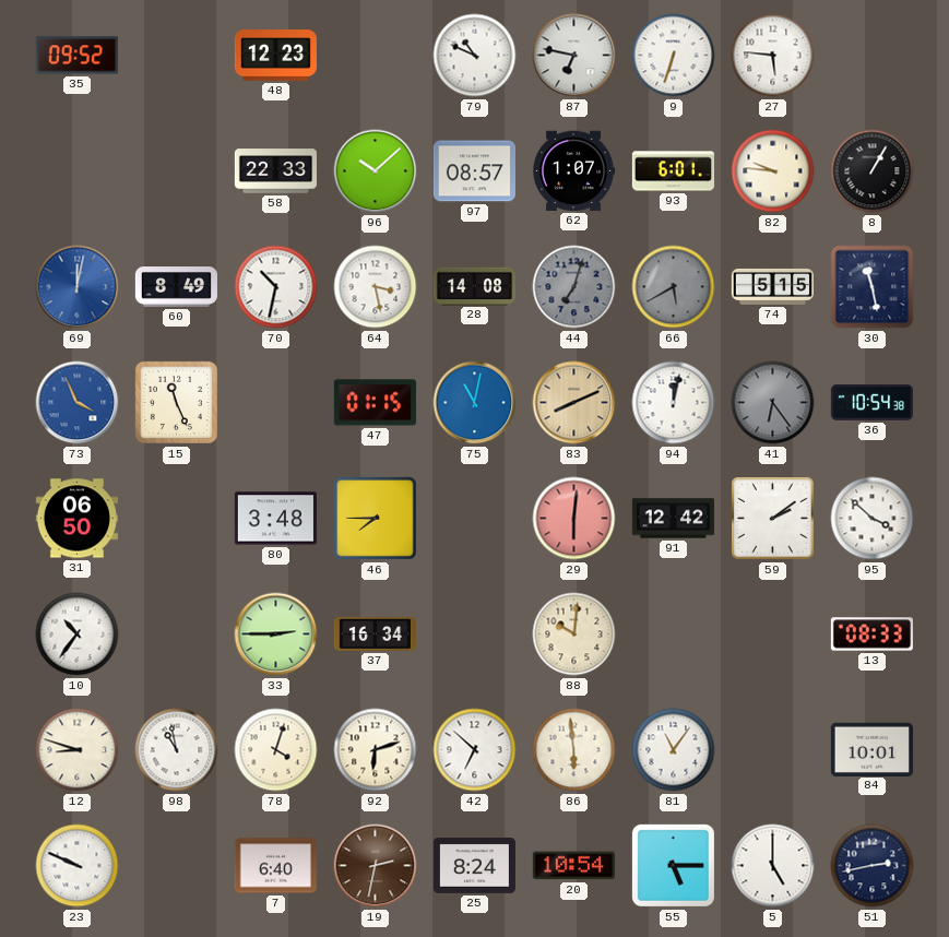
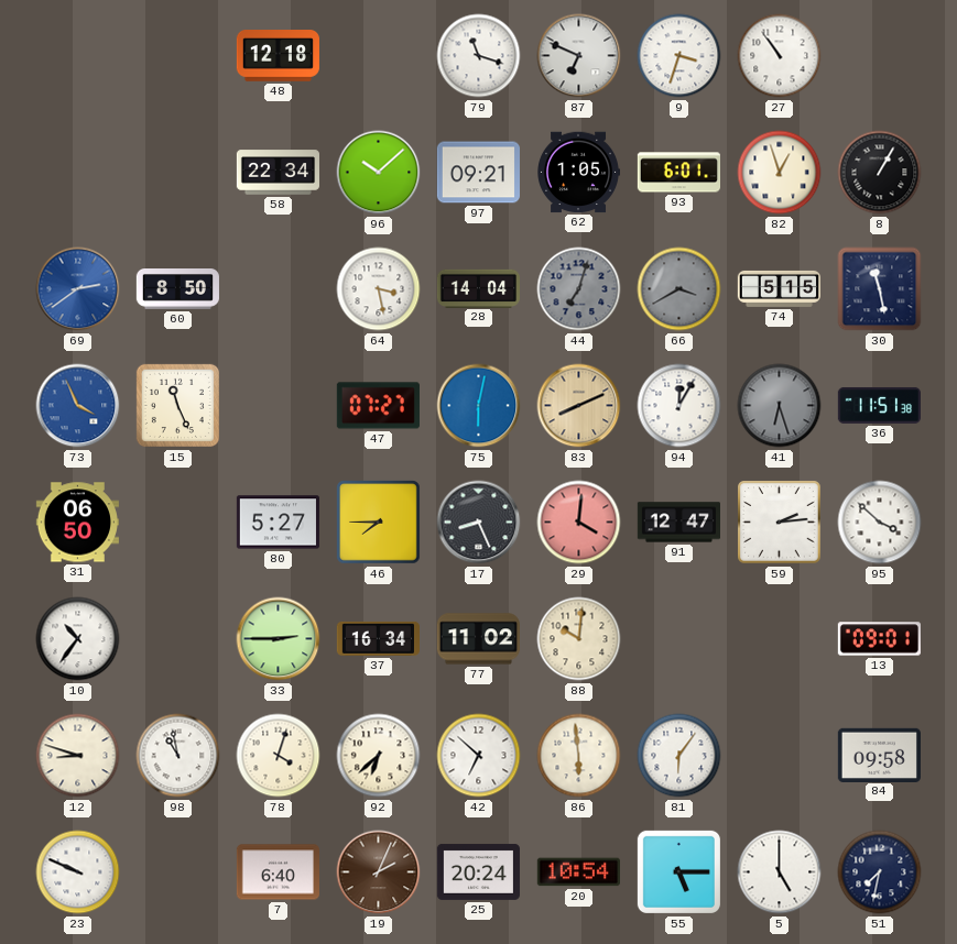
35: 09:52 -> none (76, 56)
48: 12:23 -> 12:18 (278, 56)
79: 10:49 -> 11:18 (479, 56)
87: 6:47 -> 6:49 (579, 56)
9: 6:33 -> 3:33 (679, 56)
27: 5:46 -> 10:54 (780, 56)
58: 22:33 -> 22:34 (278, 173)
97: 08:57 -> 09:21 (478, 173)
62: 1:07 -> 1:05 (579, 173)
82: 9:46 -> 12:57 (780, 173)
69: 12:02 -> 2:39 (78, 289)
60: 8:49 -> 8:50 (177, 289)
70: 10:32 -> none (276, 287)
28: 14:08 -> 14:04 (478, 288)
66: 5:40 -> 3:40 (679, 289)
47: 01:15 -> 07:27 (378, 406)
75: 11:02 -> 6:02 (479, 406)
94: 12:02 -> 12:05 (679, 406)
41: 6:24 -> 6:27 (780, 406)
36: 10:54 -> 11:51 (879, 406)
80: 3:48 -> 5:27 (278, 523)
17: none -> 8:26 (479, 523)
29: 6:01 -> 4:01 (579, 523)
91: 12:42 -> 12:47 (678, 523)
59: 2:09 -> 2:14 (780, 523)
77: none -> 11:02 (478, 639)
13: 08:33 -> 09:01 (879, 639)
92: 6:12 -> 6:38 (379, 756)
81: 11:06 -> 6:06 (679, 756)
84: 10:01 -> 09:58 (879, 755)
19: 2:32 -> 2:04 (379, 872)
25: 8:24 -> 20:24 (478, 871)
51: 2:43 -> 7:32 (880, 872)
